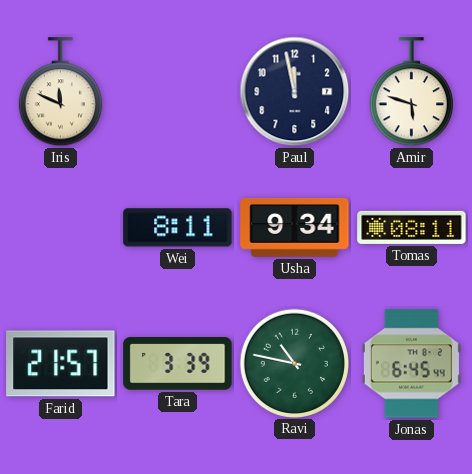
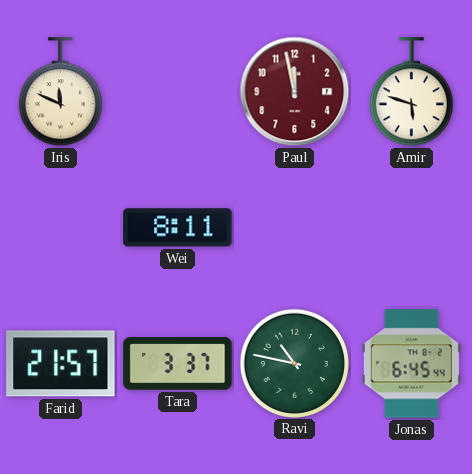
Paul dial: navy -> burgundy (295, 92)
Usha: 9:34 -> none (295, 228)
Tomas: 08:11 -> none (412, 227)
Tara: 3:39 -> 3:37 (178, 364)
